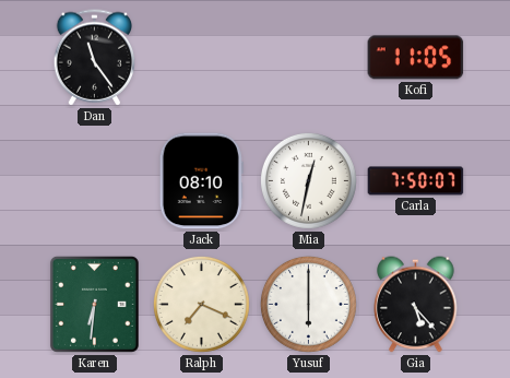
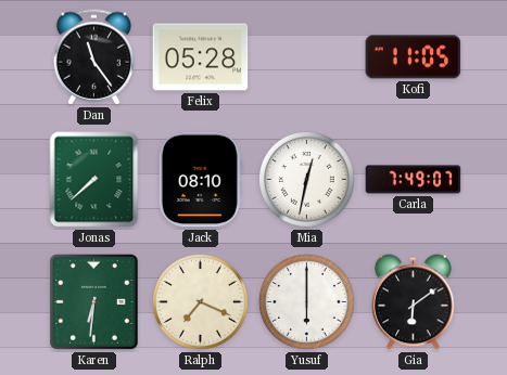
Felix: none -> 05:28 (201, 57)
Jonas: none -> 7:38 (94, 180)
Carla: 7:50 -> 7:49 (414, 180)
Gia: 5:23 -> 6:09 (414, 302)
